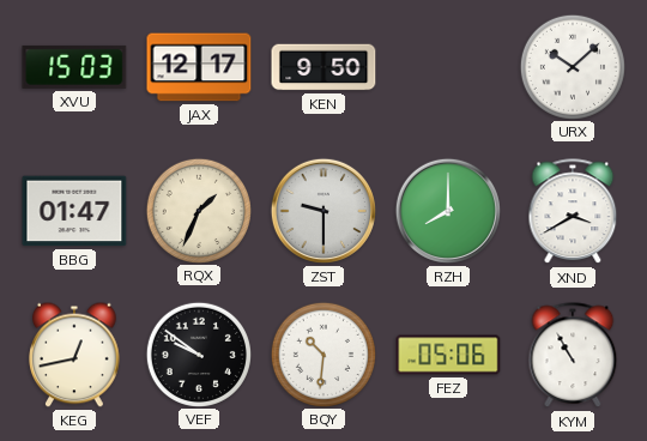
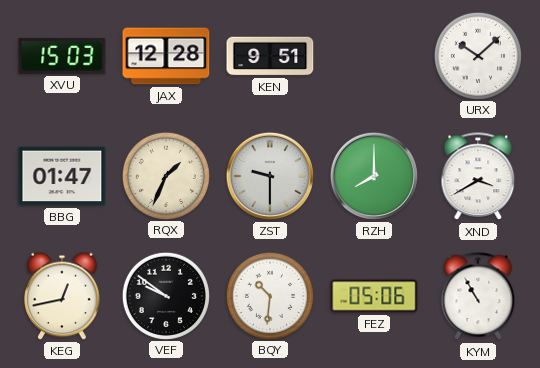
JAX: 12:17 -> 12:28 (166, 56)
KEN: 9:50 -> 9:51 (270, 56)
